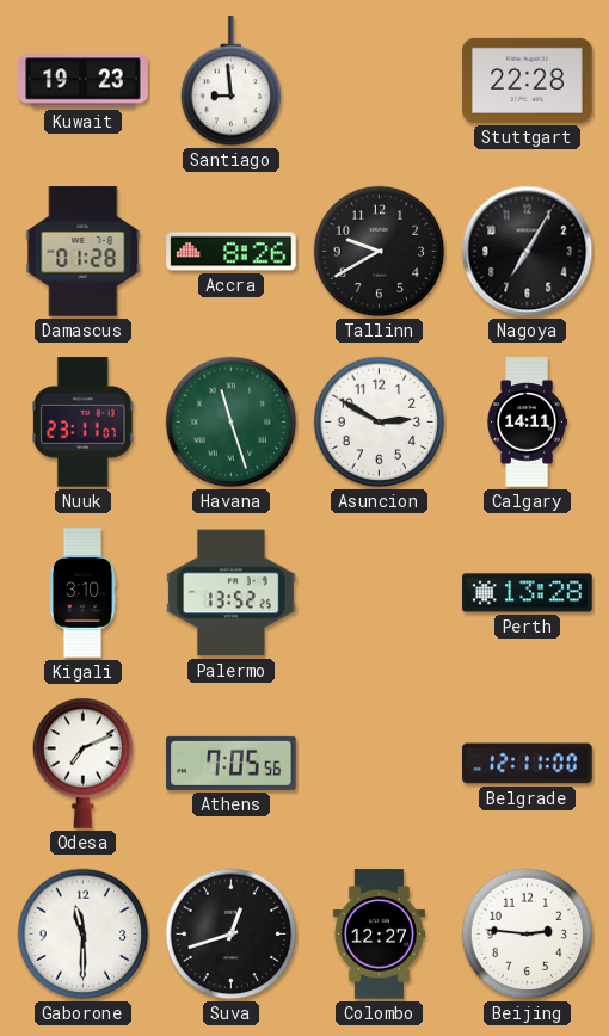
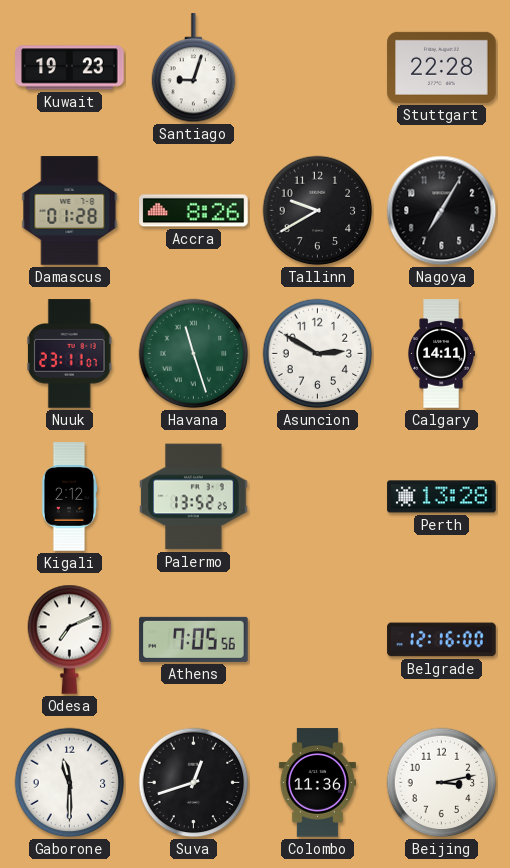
Santiago: 8:59 -> 9:03 (194, 68)
Kigali: 3:10 -> 2:12 (69, 497)
Belgrade: 12:11 -> 12:16 (442, 640)
Colombo: 12:27 -> 11:36 (317, 783)
Beijing: 2:46 -> 3:13 (442, 783)
